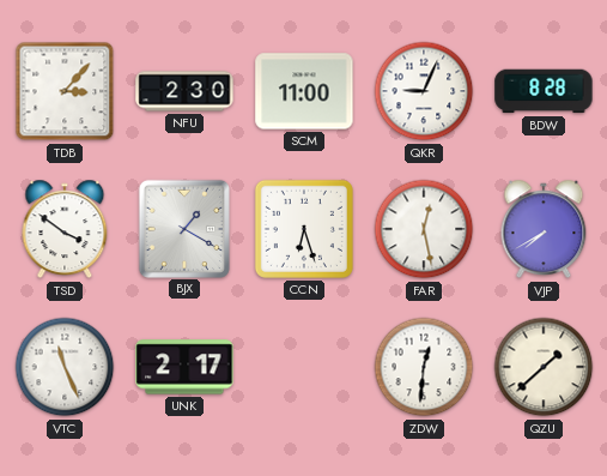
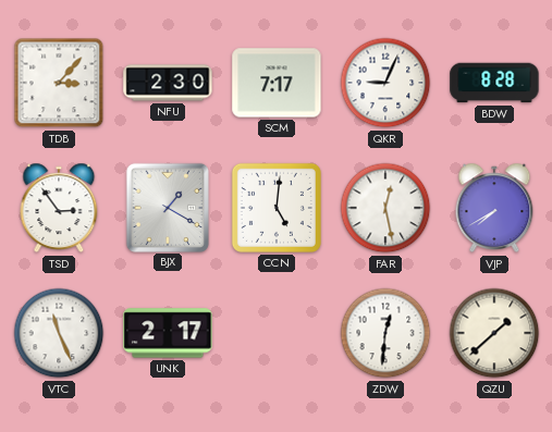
SCM: 11:00 -> 7:17 (277, 83)
TSD: 3:51 -> 2:54 (59, 208)
CCN: 6:27 -> 5:01 (277, 208)
